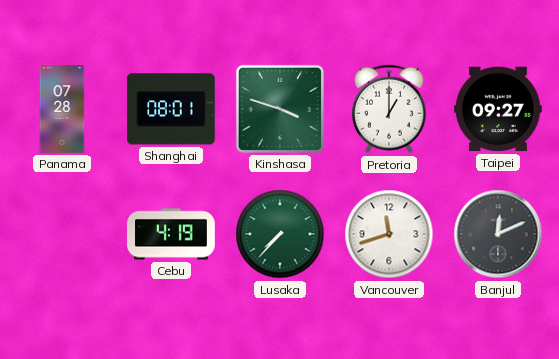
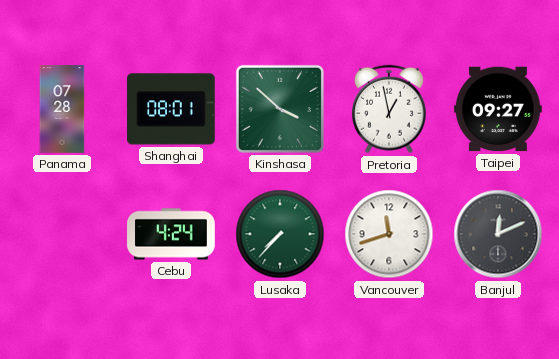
Kinshasa: 3:48 -> 3:52 (280, 109)
Pretoria: 1:00 -> 12:58 (389, 109)
Cebu: 4:19 -> 4:24 (171, 234)
